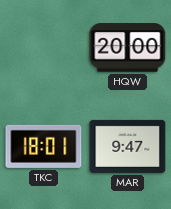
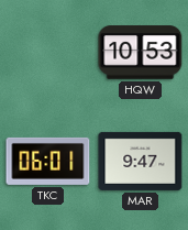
HQW: 20:00 -> 10:53 (141, 53)
TKC: 18:01 -> 06:01 (48, 161)
